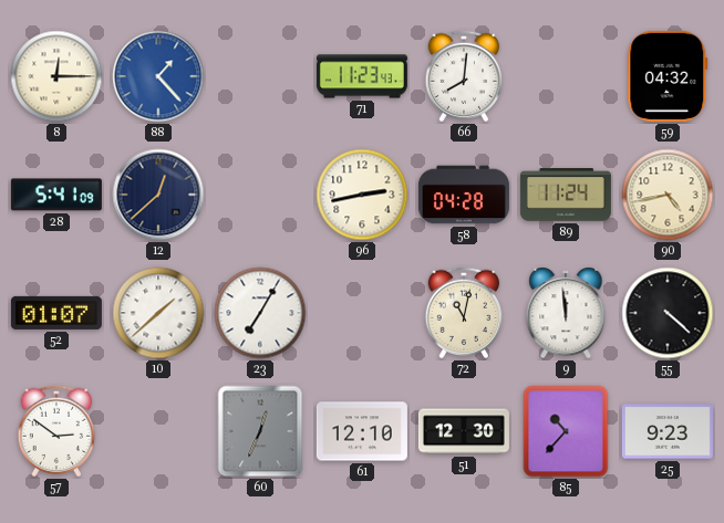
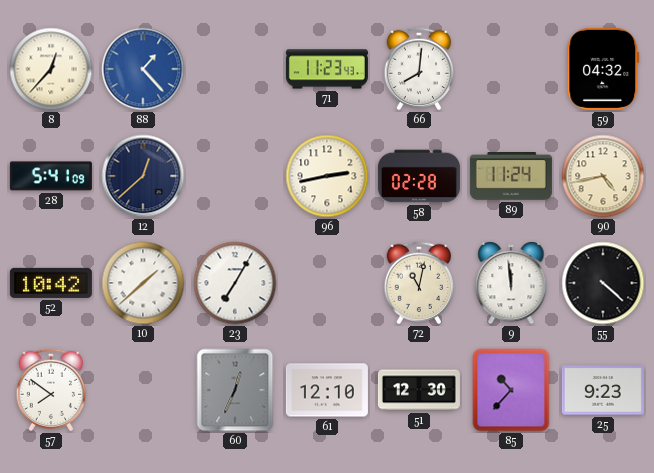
8: 12:15 -> 12:37 (51, 69)
58: 04:28 -> 02:28 (419, 176)
52: 01:07 -> 10:42 (51, 283)
57: 2:51 -> 7:51 (51, 390)
